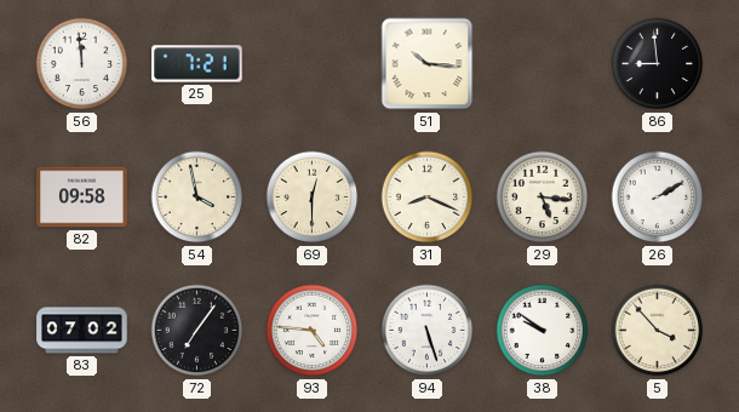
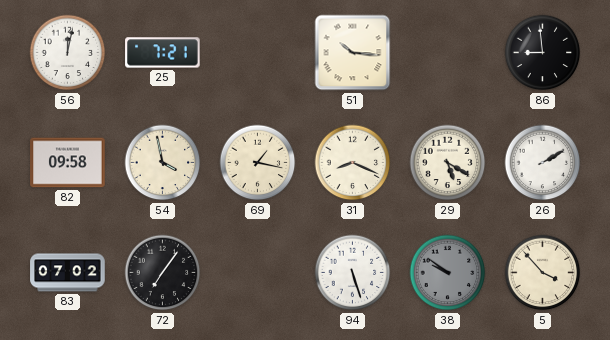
56: 11:59 -> 12:02 (68, 53)
69: 12:30 -> 1:17 (258, 163)
29: 5:16 -> 5:20 (448, 163)
93: 4:46 -> none (313, 331)
38 dial: white -> grey (448, 273)
